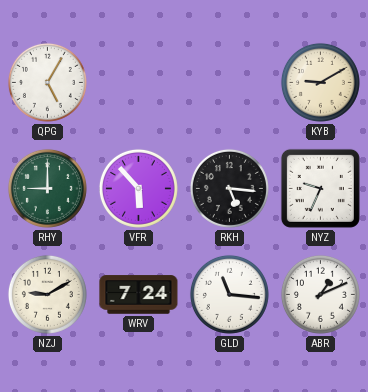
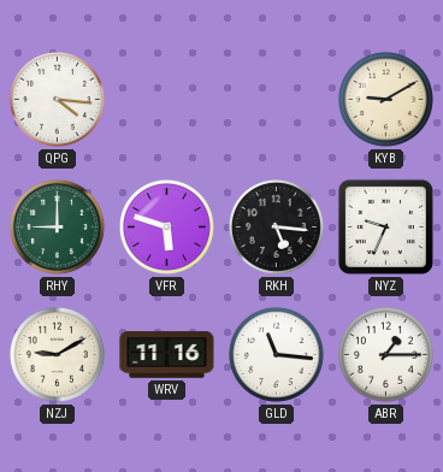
QPG: 5:05 -> 4:16 (57, 99)
VFR: 5:53 -> 5:48 (166, 226)
WRV: 7:24 -> 11:16 (167, 355)
ABR: 1:11 -> 1:15 (385, 354)
